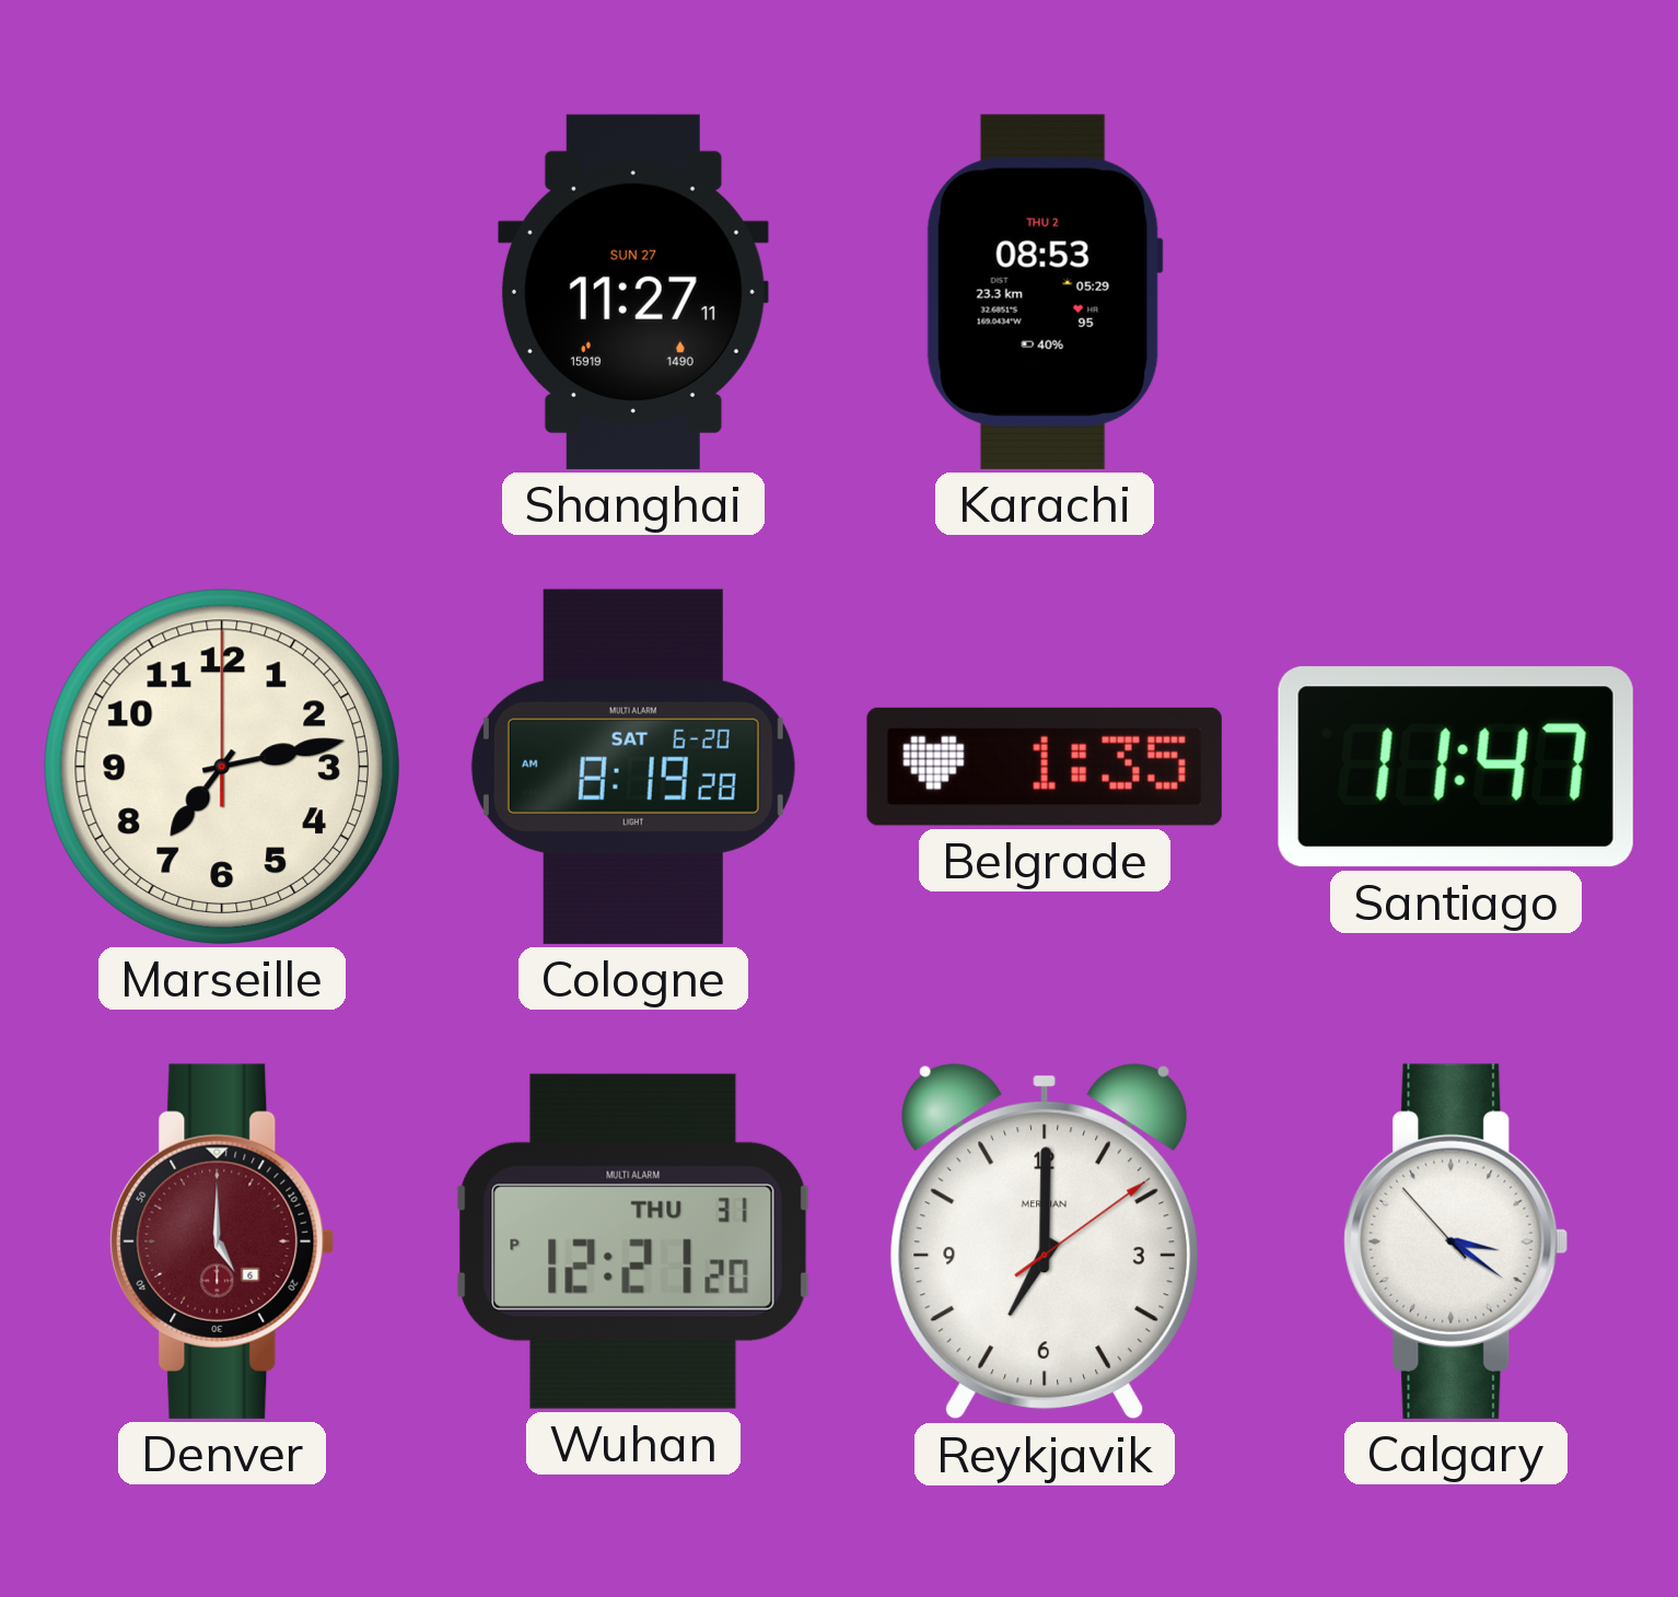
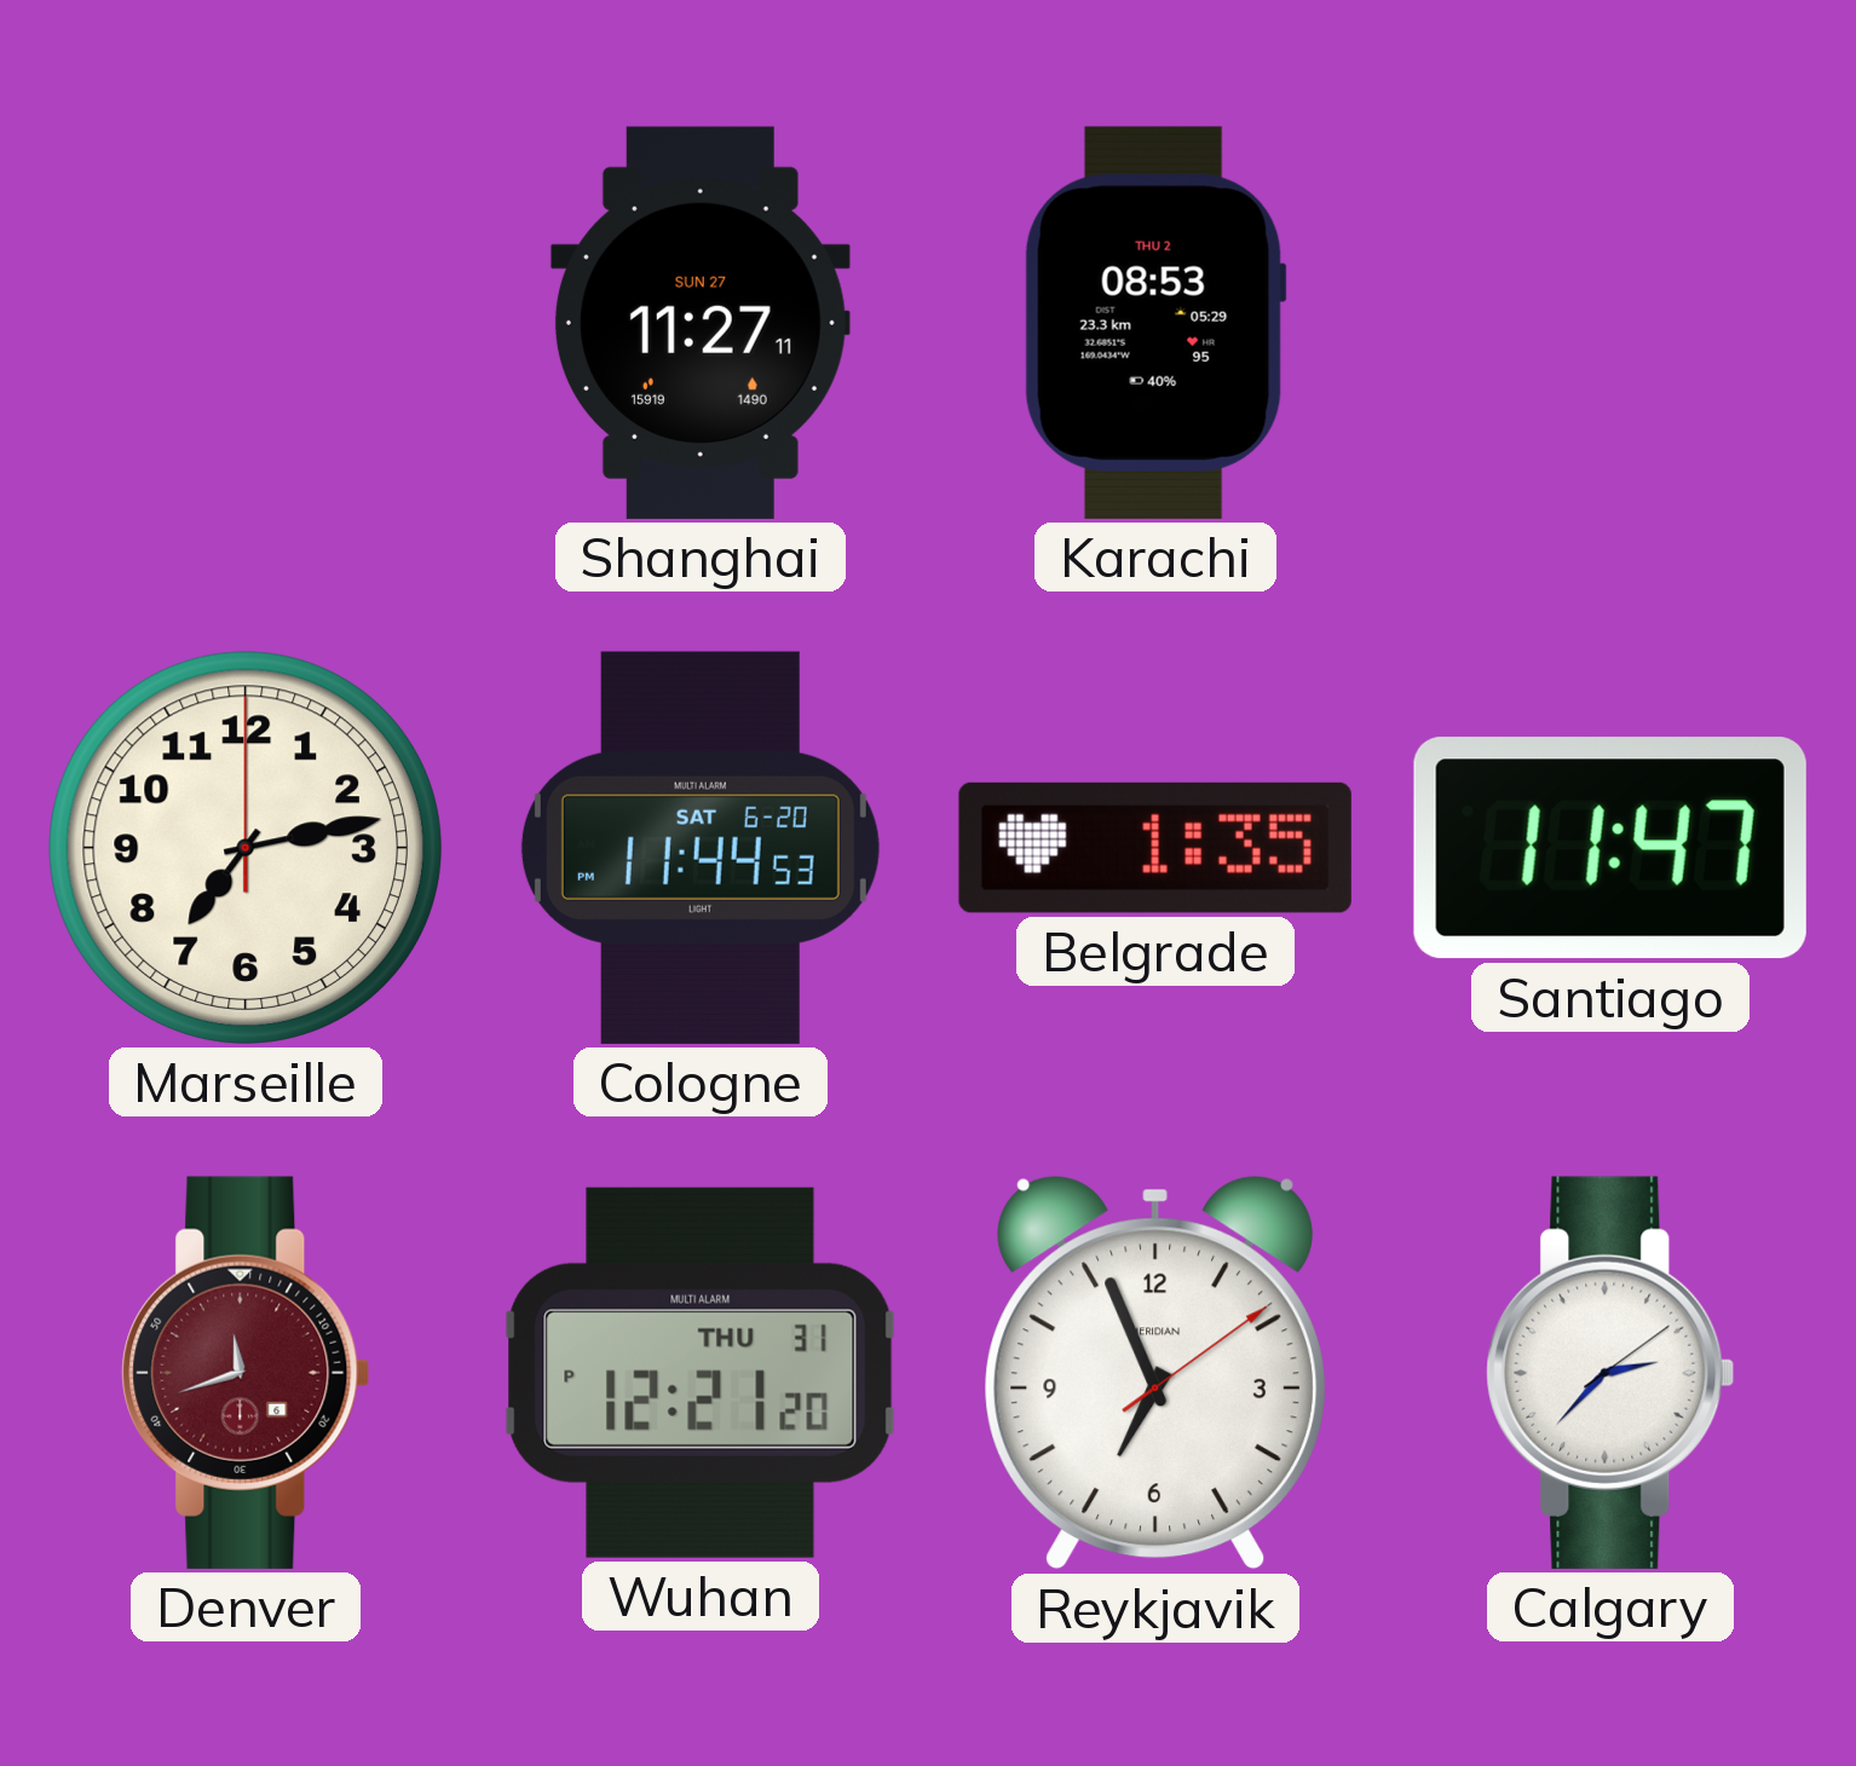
Cologne: 8:19 -> 11:44 (701, 848)
Denver: 5:00 -> 11:42 (246, 1373)
Reykjavik: 7:00 -> 6:56 (1154, 1373)
Calgary: 3:20 -> 2:37 (1610, 1373)
